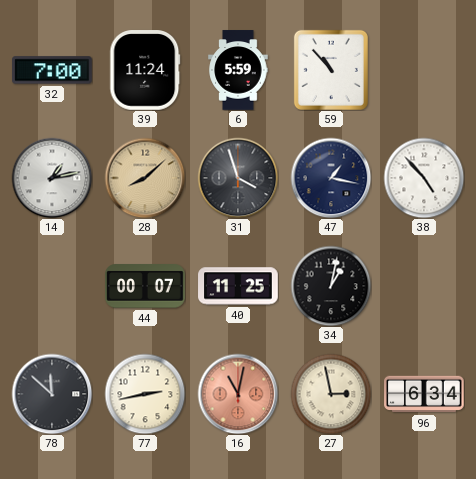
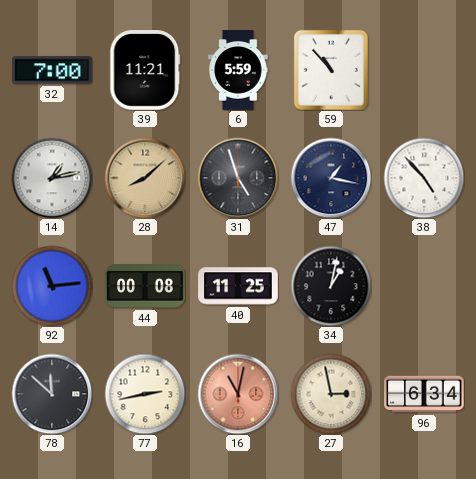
39: 11:24 -> 11:21 (145, 70)
31: 3:57 -> 4:57 (238, 178)
92: none -> 11:14 (52, 286)
44: 00:07 -> 00:08 (145, 286)
